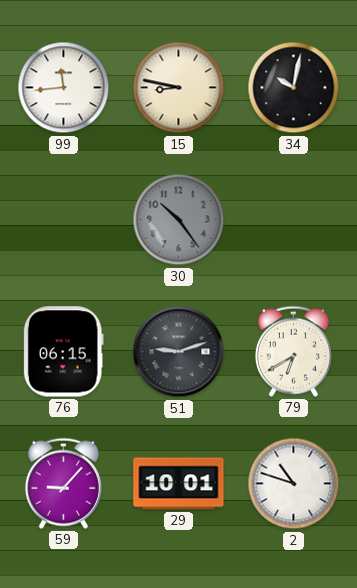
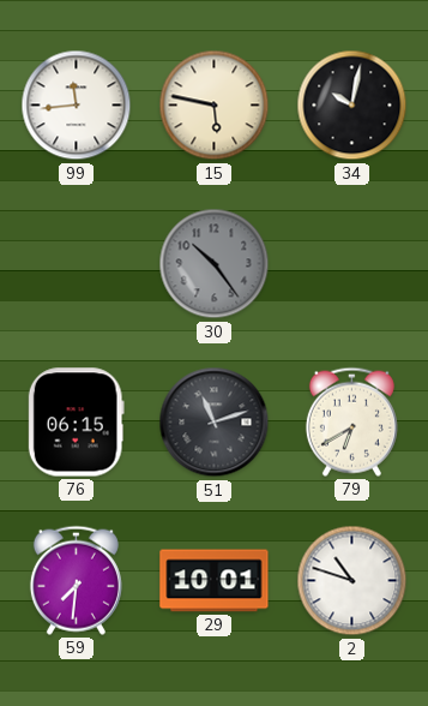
15: 8:47 -> 5:47 (215, 106)
51: 9:12 -> 11:12 (215, 423)
59: 9:07 -> 7:31 (76, 580)
